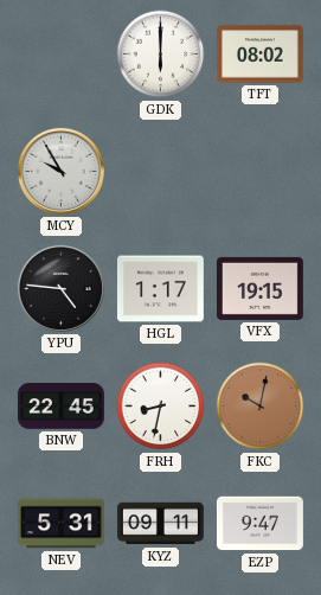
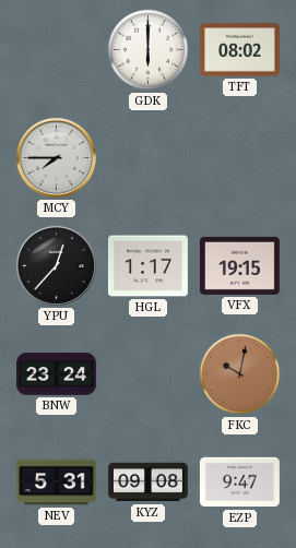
MCY: 9:55 -> 7:45 (56, 157)
YPU: 4:46 -> 12:37 (56, 265)
BNW: 22:45 -> 23:24 (57, 374)
FRH: 8:32 -> none (161, 407)
KYZ: 09:11 -> 09:08 (147, 483)
